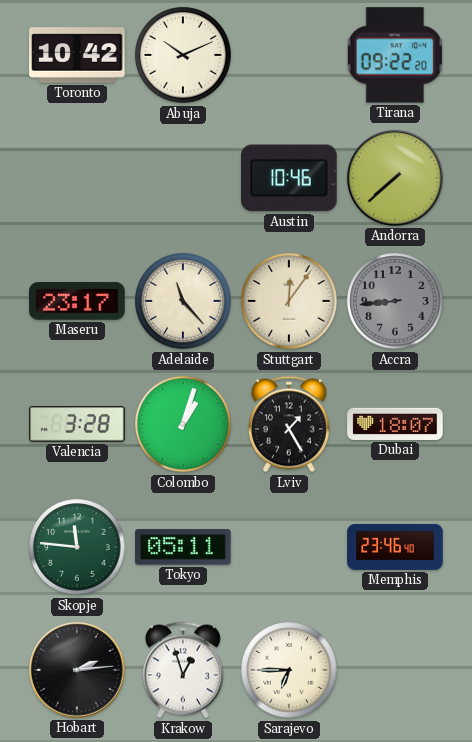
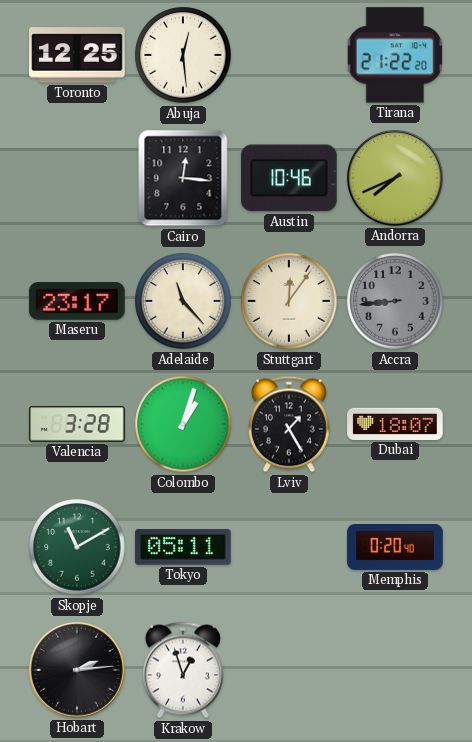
Toronto: 10:42 -> 12:25 (77, 55)
Abuja: 10:11 -> 12:29 (183, 55)
Tirana: 09:22 -> 21:22 (395, 55)
Cairo: none -> 12:16 (183, 178)
Andorra: 7:38 -> 7:41 (395, 178)
Skopje: 11:46 -> 11:10 (77, 547)
Memphis: 23:46 -> 0:20 (395, 547)
Sarajevo: 6:45 -> none (289, 670)
